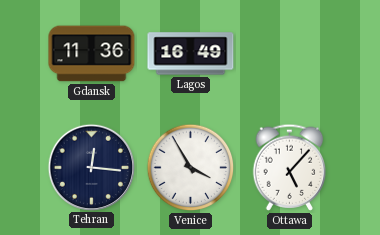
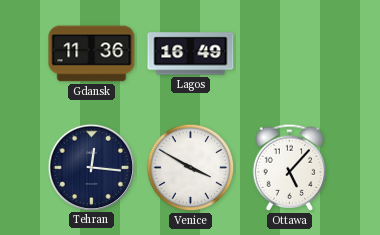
Venice: 3:55 -> 3:50 (191, 168)
